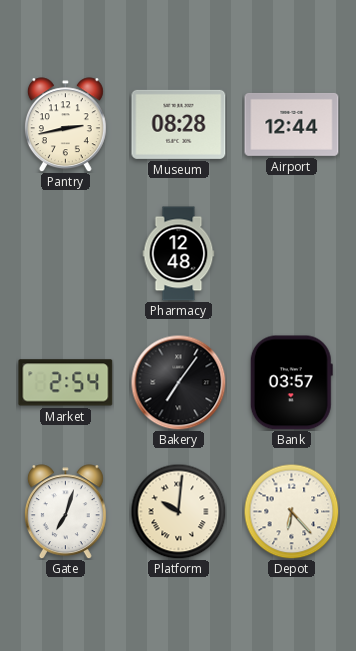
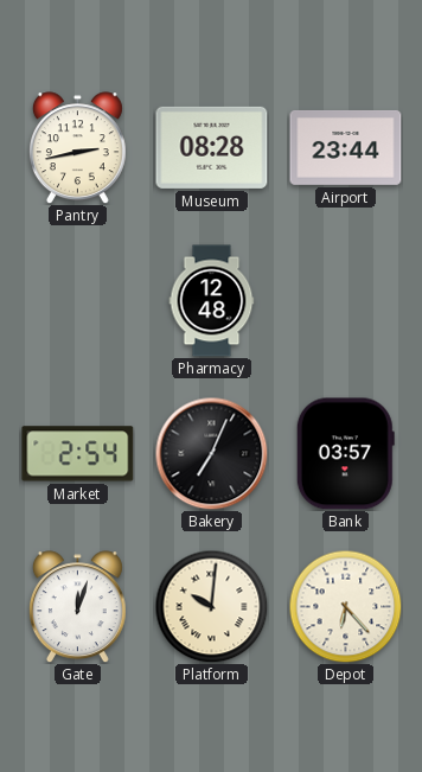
Airport: 12:44 -> 23:44 (346, 147)
Bakery: 7:06 -> 7:04 (211, 453)
Gate: 7:03 -> 12:03 (77, 607)
